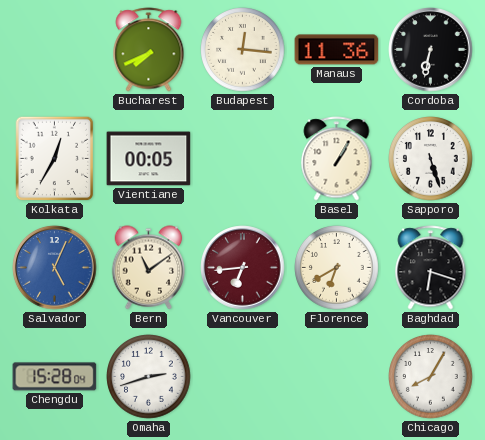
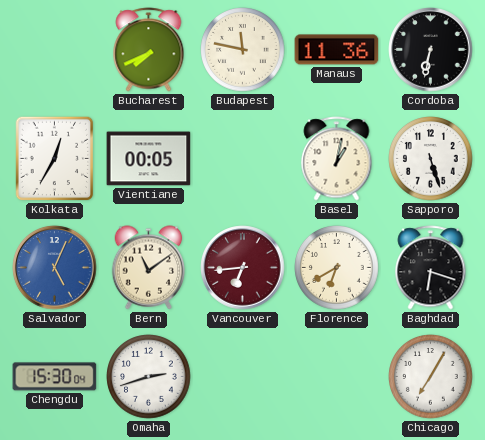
Budapest: 12:16 -> 11:47 (243, 50)
Basel: 1:05 -> 1:02 (337, 159)
Chengdu: 15:28 -> 15:30 (55, 377)
Chicago: 8:05 -> 7:05 (431, 377)
